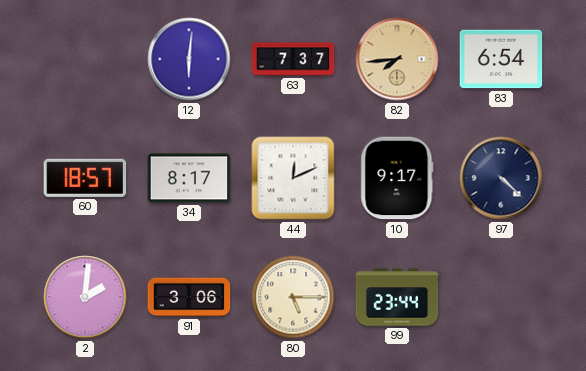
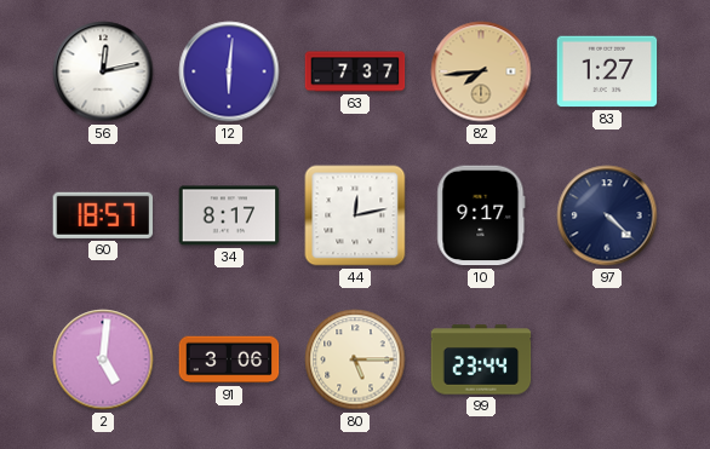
56: none -> 12:13 (103, 71)
83: 6:54 -> 1:27 (607, 71)
44: 12:11 -> 12:13 (355, 215)
2: 2:01 -> 5:01 (103, 359)
